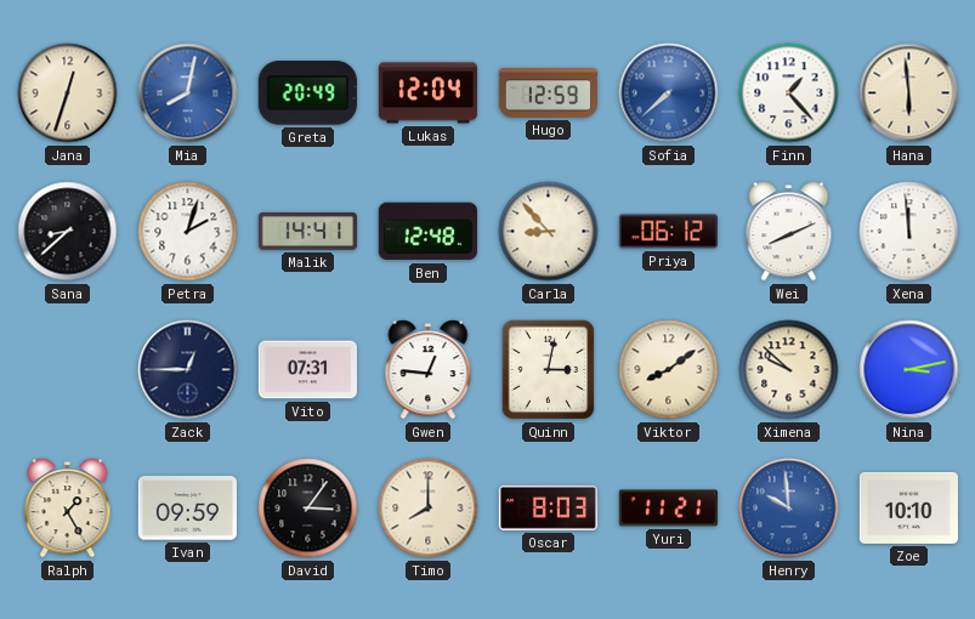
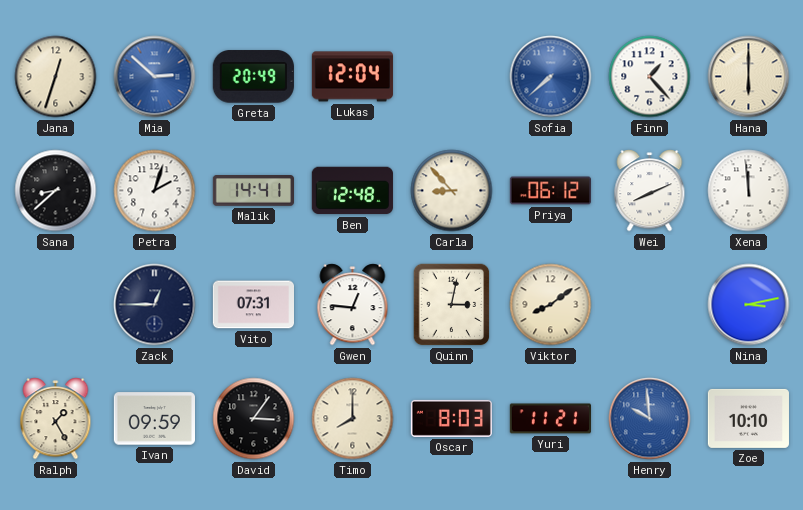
Mia: 8:02 -> 2:52 (155, 77)
Hugo: 12:59 -> none (548, 93)
Hana: 5:59 -> 6:00 (749, 77)
Ximena: 9:52 -> none (789, 370)
